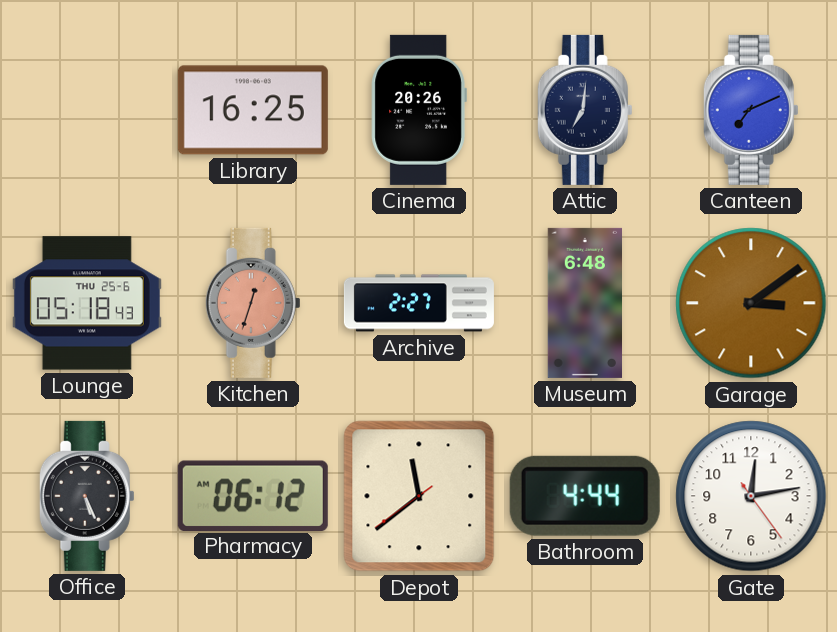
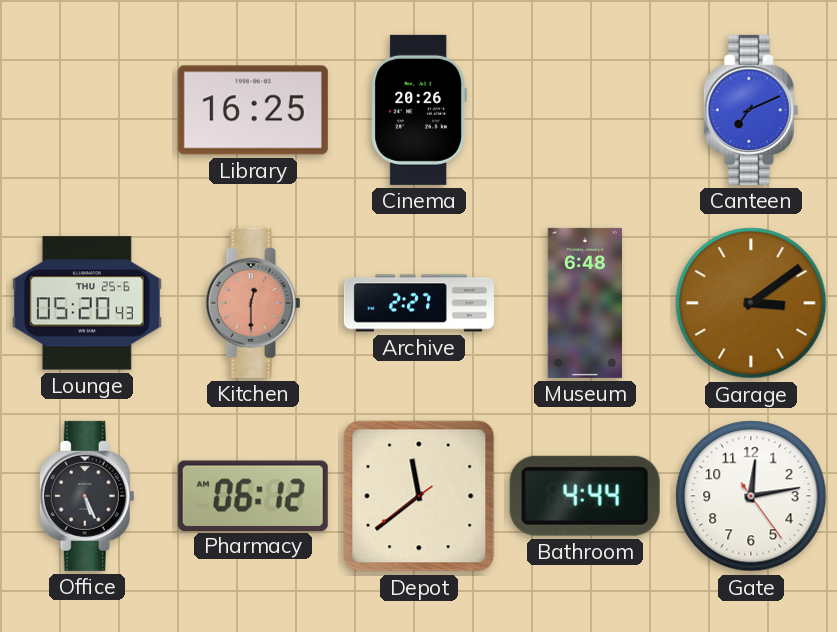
Attic: 7:01 -> none (585, 110)
Lounge: 05:18 -> 05:20 (87, 303)
Kitchen: 12:33 -> 12:30 (253, 303)
